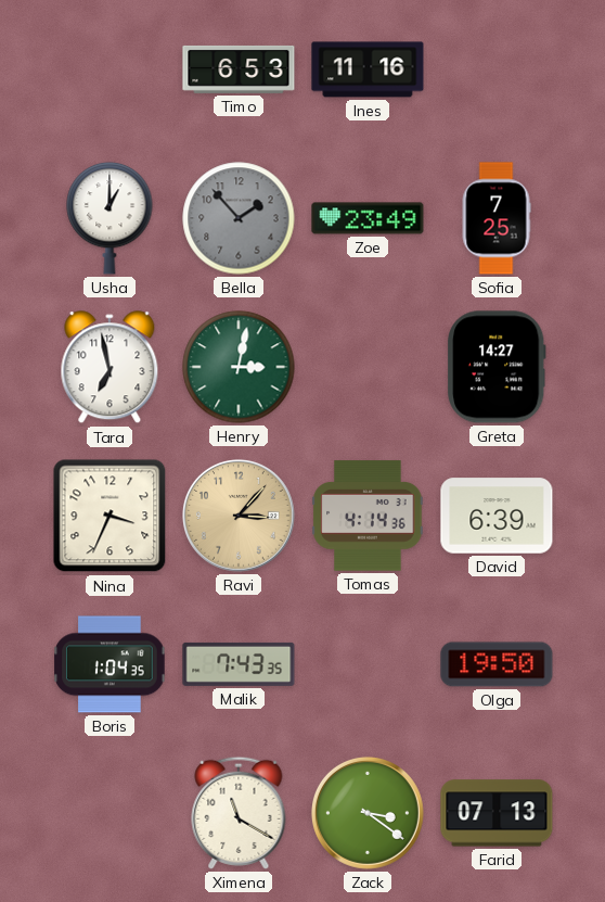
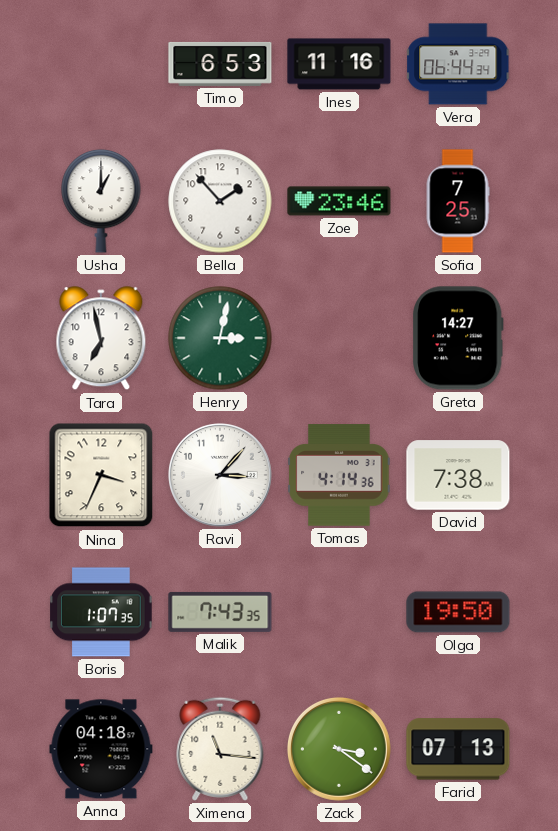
Vera: none -> 06:44 (459, 64)
Bella dial: grey -> white (220, 201)
Zoe: 23:49 -> 23:46 (339, 201)
Ravi dial: champagne -> white (220, 475)
David: 6:39 -> 7:38 (458, 475)
Boris: 1:04 -> 1:07 (101, 612)
Anna: none -> 04:18 (101, 749)
Ximena: 11:20 -> 11:16 (220, 749)
